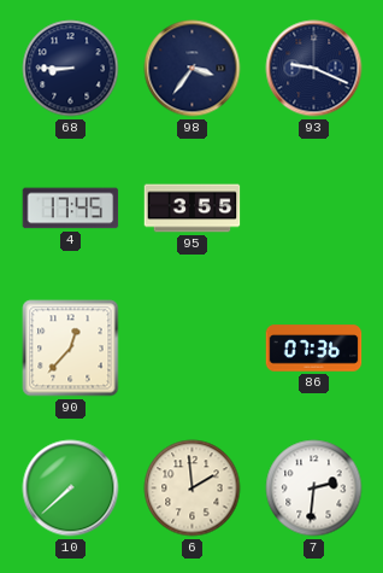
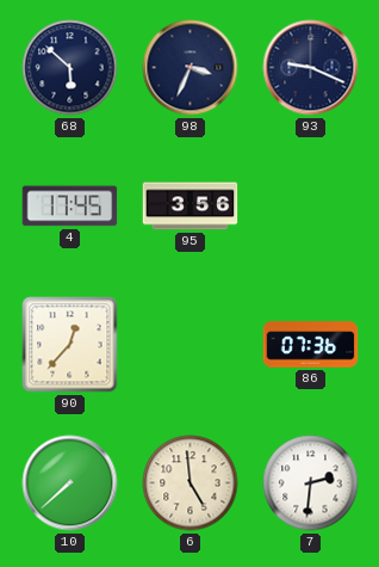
68: 8:45 -> 5:52 (70, 68)
98: 3:36 -> 3:34 (191, 68)
95: 3:55 -> 3:56 (191, 207)
6: 1:59 -> 4:59 (191, 483)
